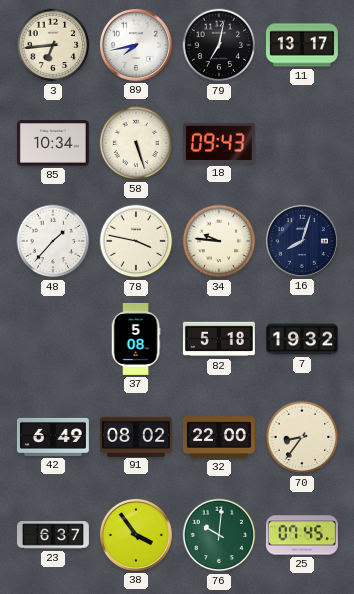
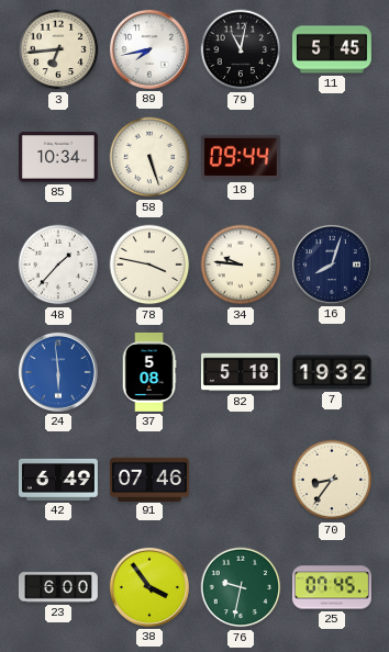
79: 7:02 -> 11:02 (241, 49)
11: 13:17 -> 5:45 (332, 49)
18: 09:43 -> 09:44 (241, 157)
24: none -> 5:59 (58, 372)
91: 08:02 -> 07:46 (149, 479)
32: 22:00 -> none (219, 437)
23: 6:37 -> 6:00 (58, 587)
76: 10:01 -> 9:32 (241, 587)
